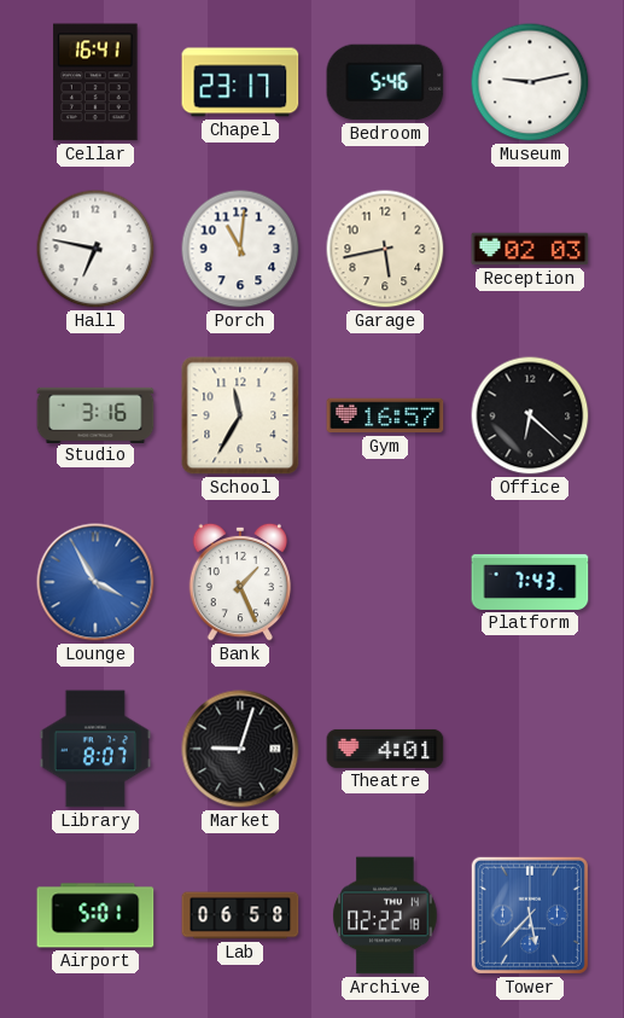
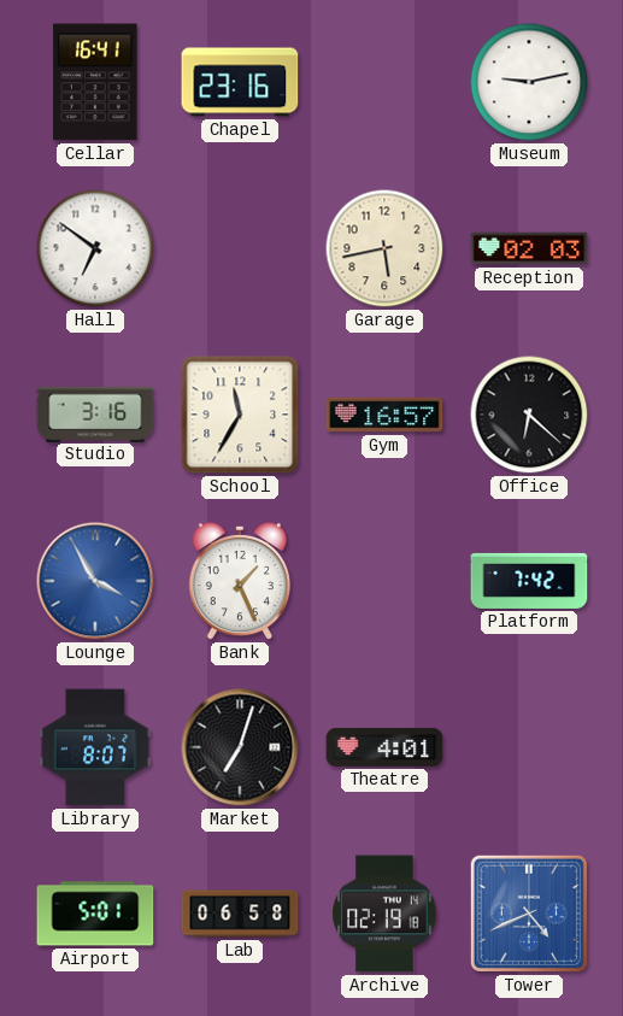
Chapel: 23:17 -> 23:16 (240, 82)
Bedroom: 5:46 -> none (385, 82)
Hall: 6:47 -> 6:51 (95, 248)
Porch: 11:01 -> none (240, 249)
Platform: 7:43 -> 7:42 (529, 581)
Market: 9:03 -> 7:03 (240, 747)
Archive: 02:22 -> 02:19 (384, 914)
Tower: 5:37 -> 4:41 (529, 914)
